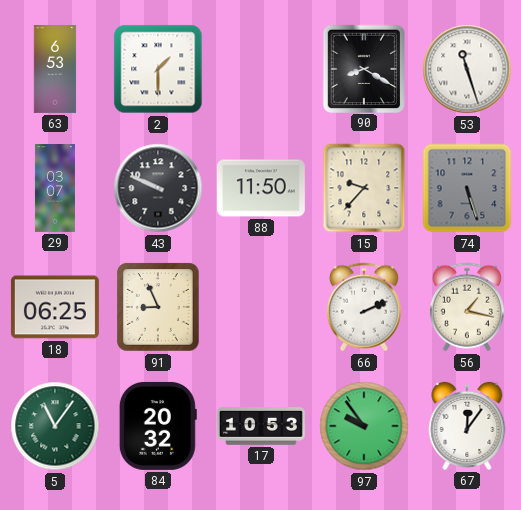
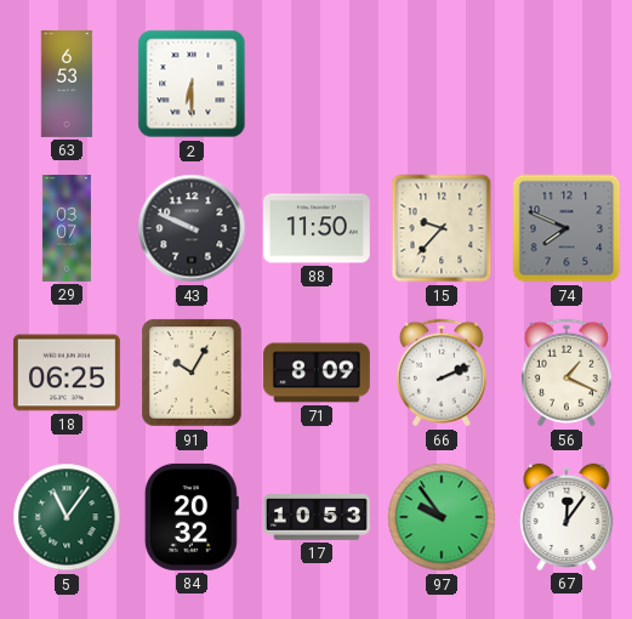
2: 1:30 -> 6:30 (192, 84)
90: 8:20 -> none (363, 68)
53: 11:27 -> none (467, 69)
74: 5:27 -> 7:49 (566, 228)
91: 8:56 -> 10:05 (192, 373)
71: none -> 8:09 (317, 373)
56: 1:17 -> 1:19 (566, 373)
